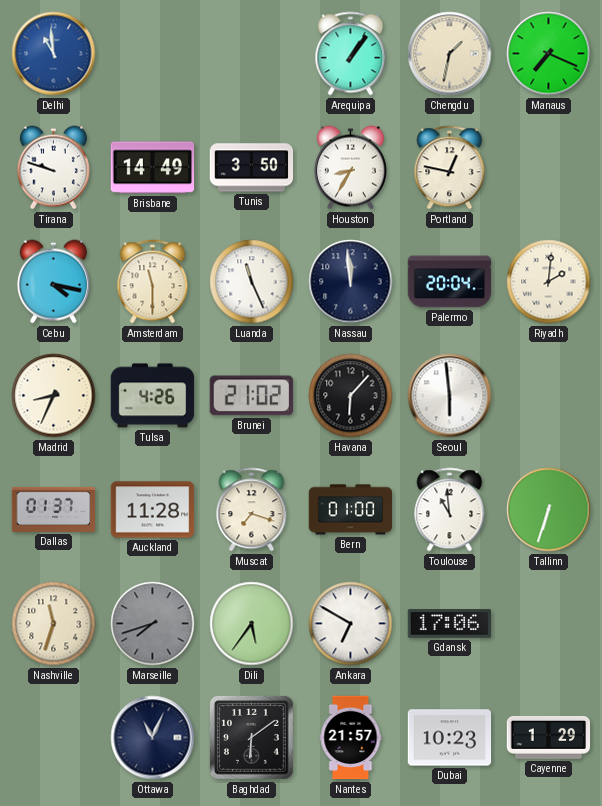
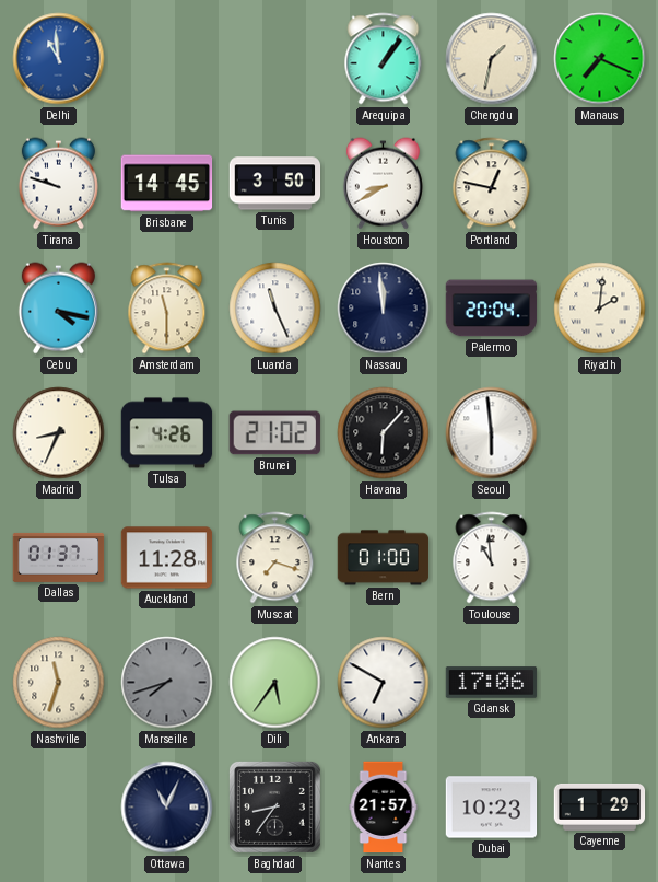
Brisbane: 14:49 -> 14:45 (167, 184)
Houston: 8:35 -> 8:40 (383, 184)
Tallinn: 6:33 -> none (549, 510)
Baghdad: 6:09 -> 8:36 (274, 806)
